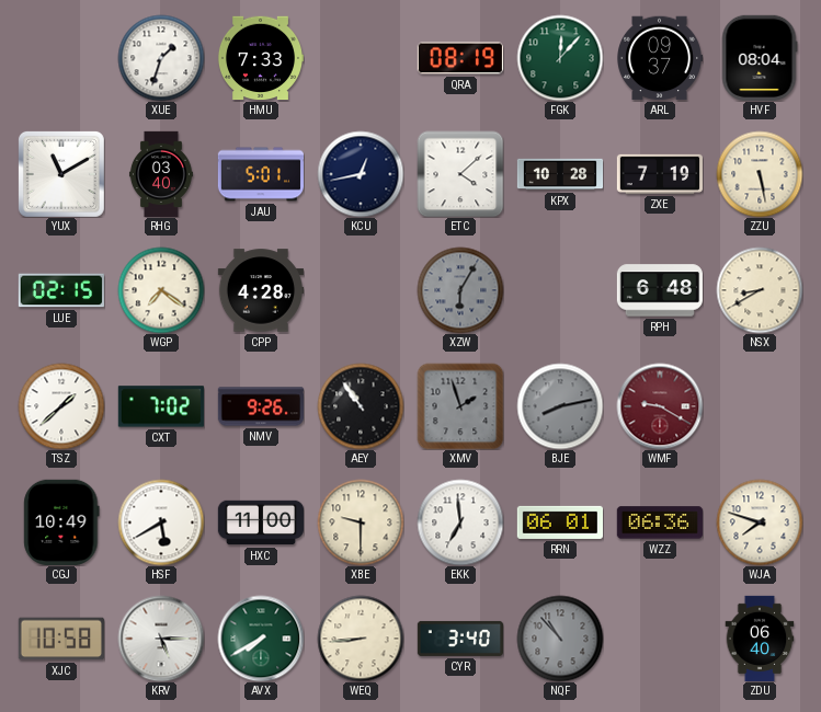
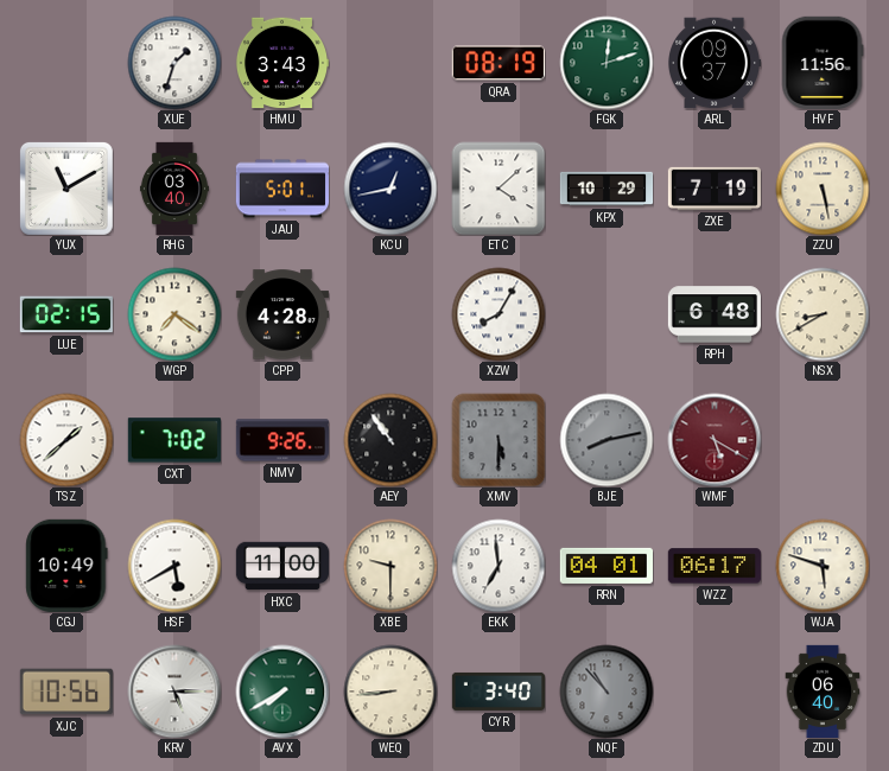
HMU: 7:33 -> 3:43 (281, 63)
FGK: 12:07 -> 12:12 (607, 63)
HVF: 08:04 -> 11:56 (823, 62)
KPX: 10:28 -> 10:29 (607, 189)
XZW: 6:05 -> 8:05 (499, 314)
XZW dial: grey -> white (499, 314)
XMV: 1:57 -> 5:30 (499, 440)
WMF: 9:20 -> 5:20 (715, 440)
RRN: 06:01 -> 04:01 (605, 566)
WZZ: 06:36 -> 06:17 (713, 566)
WJA: 7:48 -> 5:48 (823, 566)
XJC: 10:58 -> 10:56 (65, 692)
